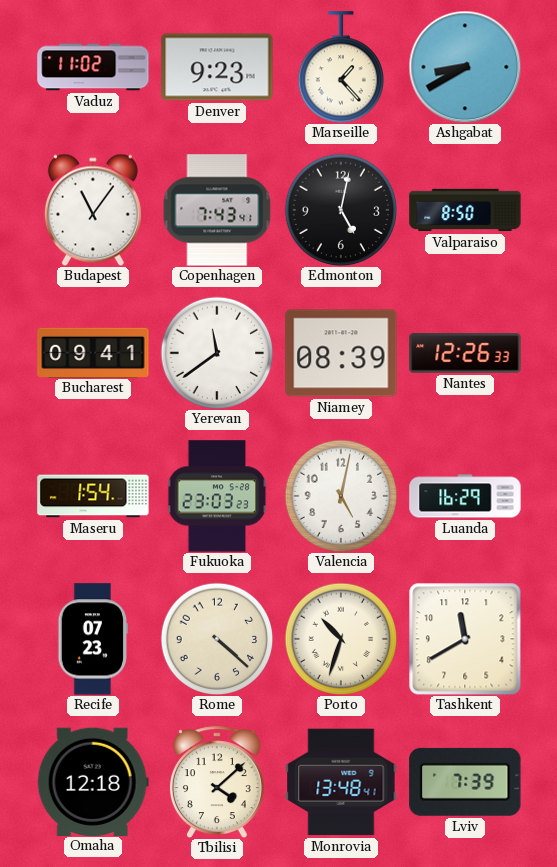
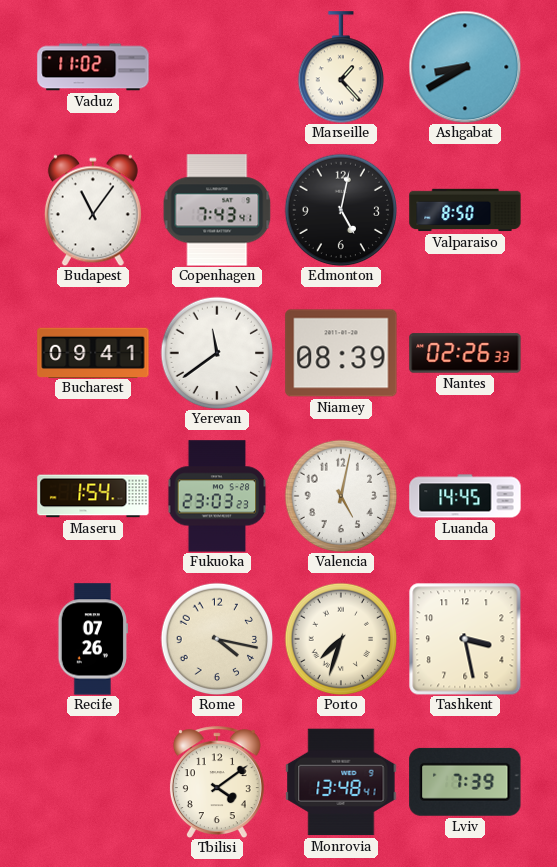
Denver: 9:23 -> none (217, 67)
Nantes: 12:26 -> 02:26 (465, 353)
Luanda: 16:29 -> 14:45 (465, 496)
Recife: 07:23 -> 07:26 (92, 639)
Rome: 4:22 -> 4:17 (217, 639)
Porto: 10:33 -> 7:33 (341, 639)
Tashkent: 11:40 -> 3:28 (465, 639)
Omaha: 12:18 -> none (93, 781)
Tbilisi: 4:08 -> 4:09 (217, 782)
